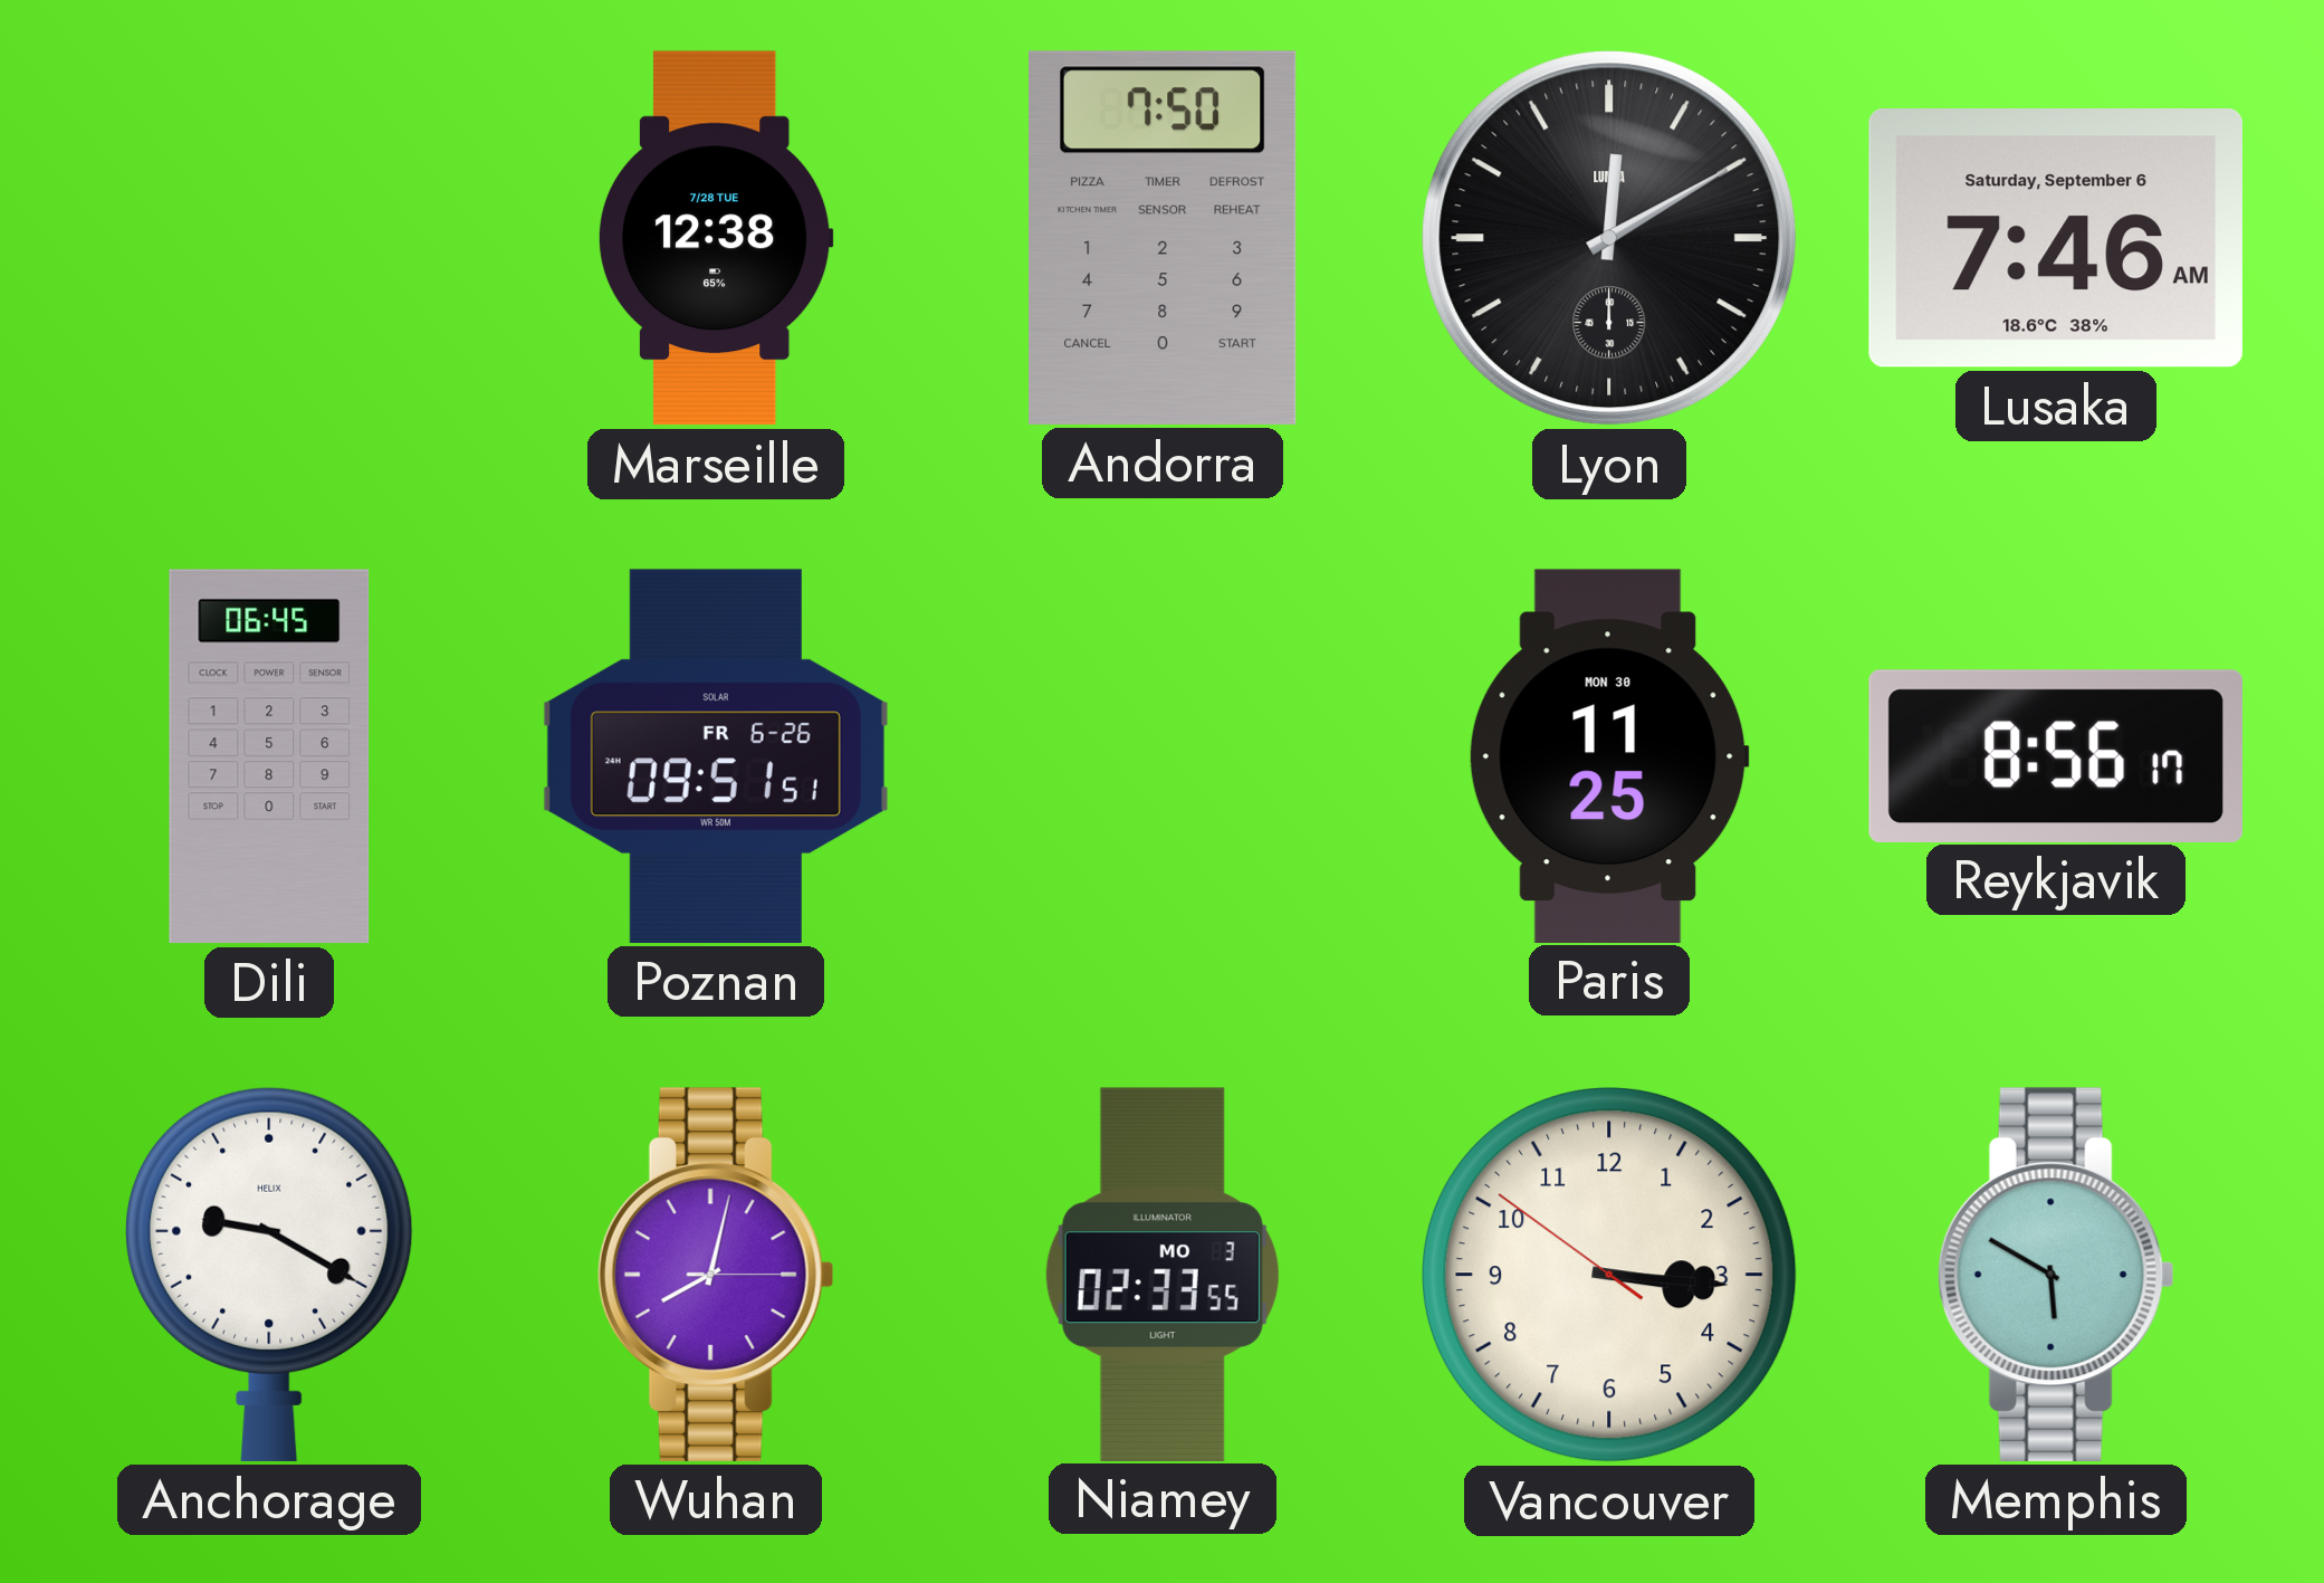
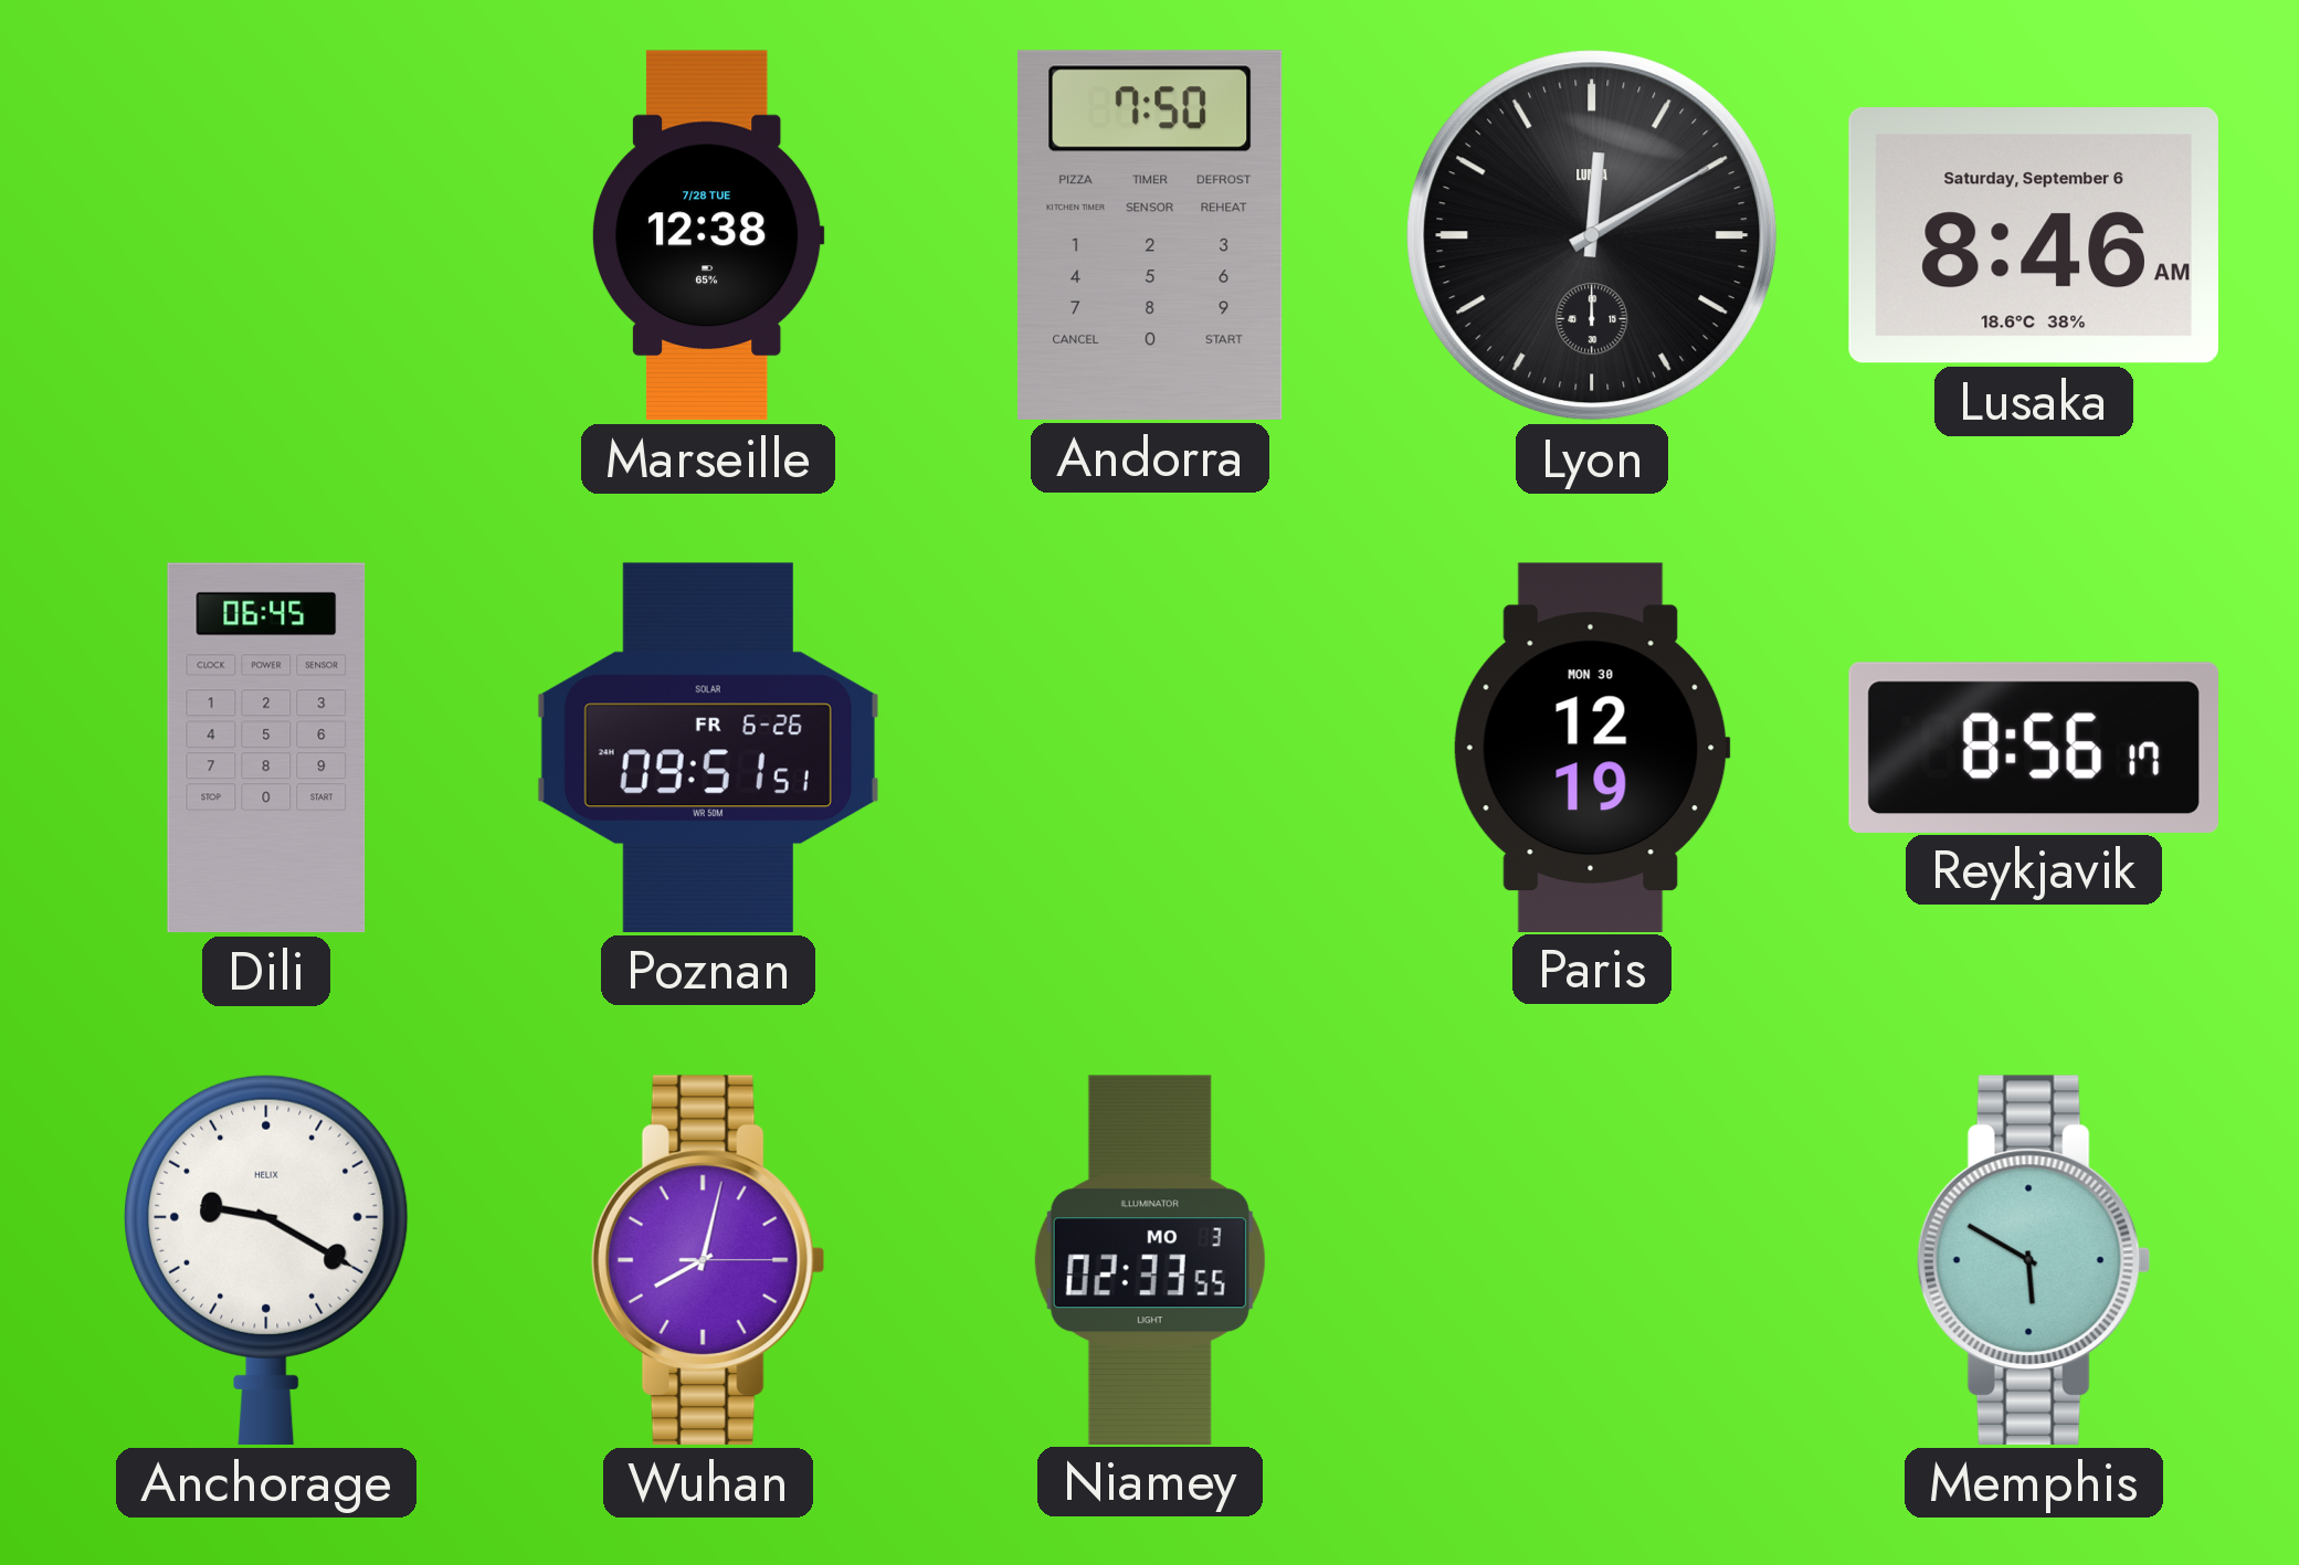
Lusaka: 7:46 -> 8:46 (2034, 236)
Paris: 11:25 -> 12:19 (1592, 747)
Vancouver: 3:15 -> none (1609, 1275)
